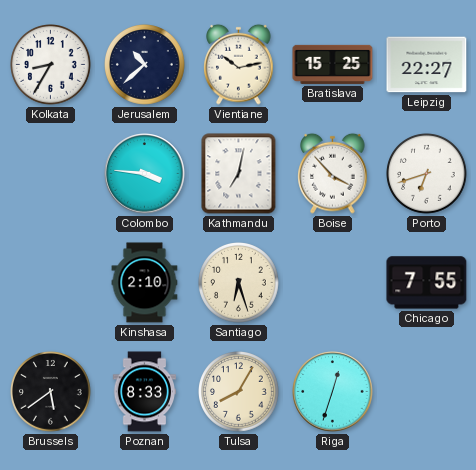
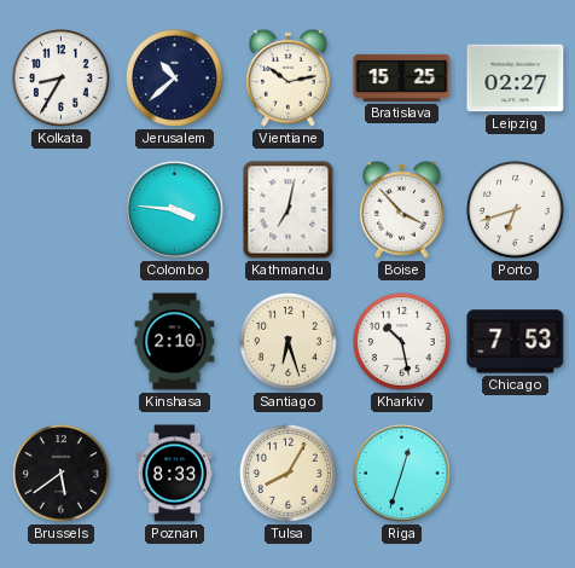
Leipzig: 22:27 -> 02:27 (516, 79)
Kharkiv: none -> 10:28 (402, 342)
Chicago: 7:55 -> 7:53 (516, 342)
